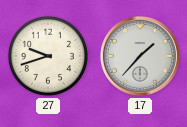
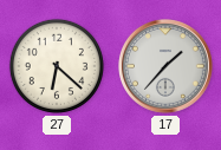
27: 9:42 -> 6:22 (57, 66)
